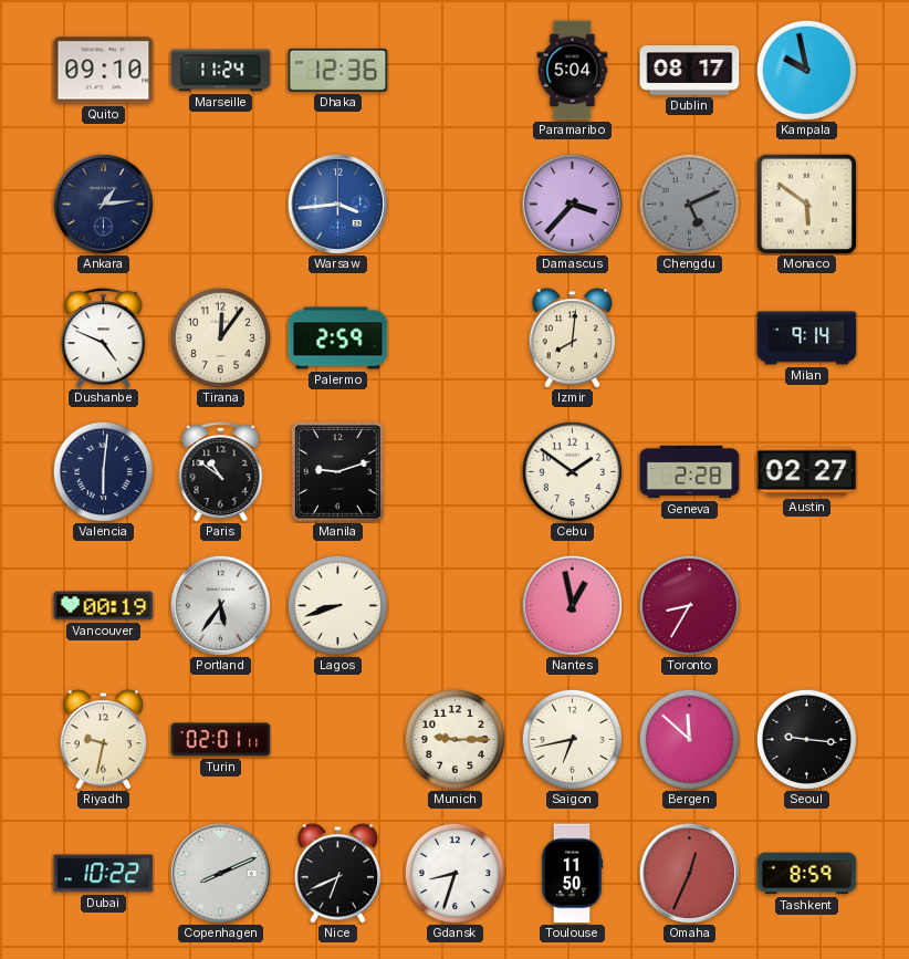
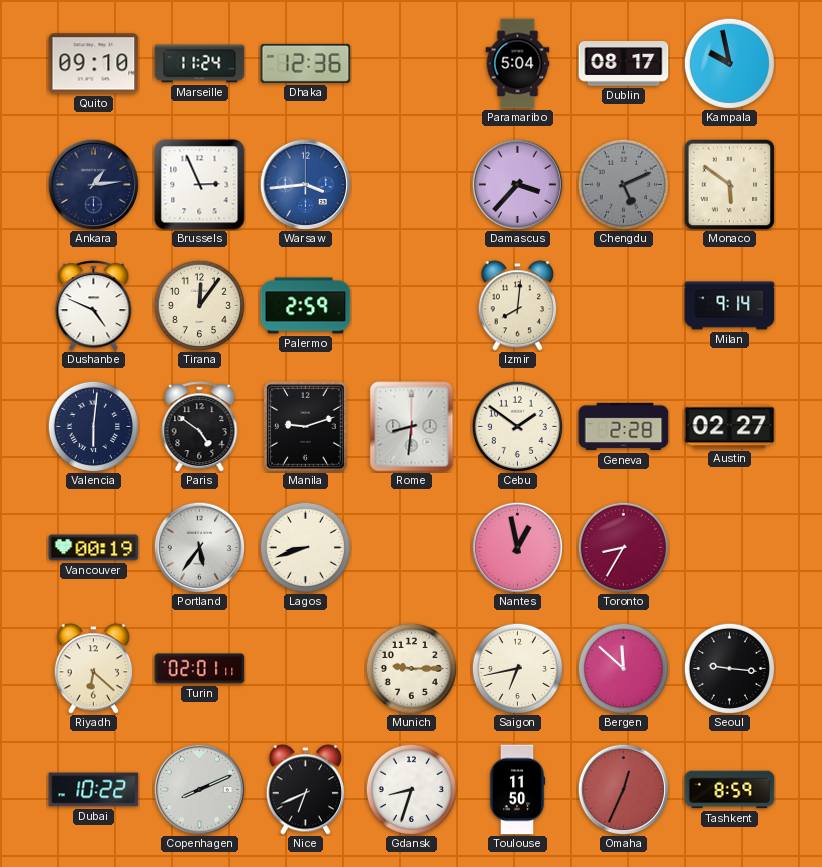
Brussels: none -> 2:56 (200, 185)
Paris: 10:51 -> 4:51 (200, 427)
Rome: none -> 8:31 (412, 427)
Riyadh: 9:32 -> 6:22 (93, 669)
